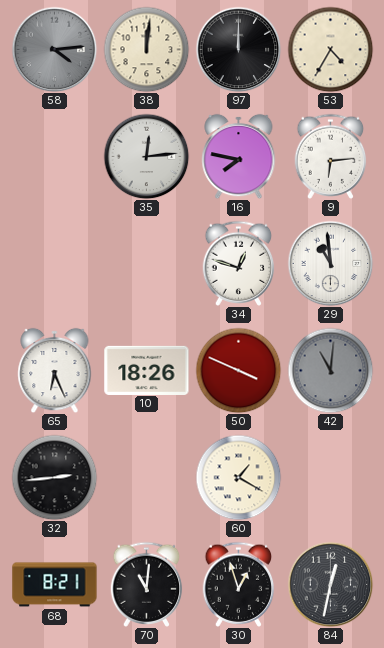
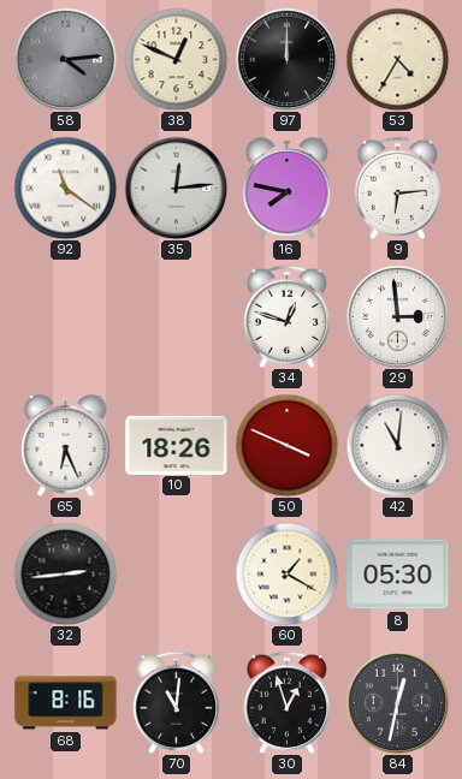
38: 12:01 -> 12:49 (176, 59)
92: none -> 11:21 (65, 188)
29: 10:59 -> 2:59 (397, 316)
42 dial: grey -> white (397, 445)
8: none -> 05:30 (398, 575)
68: 8:21 -> 8:16 (66, 703)
